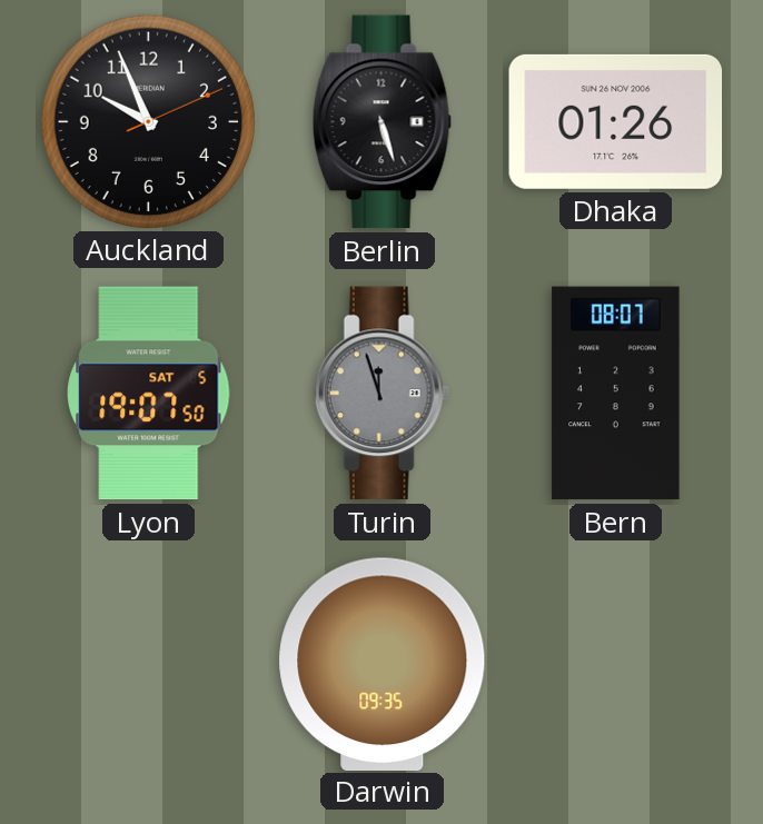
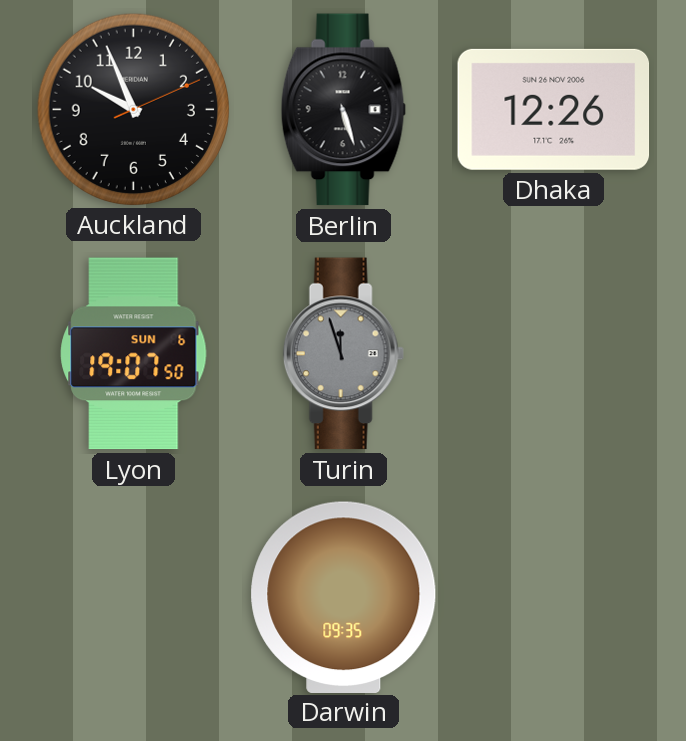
Dhaka: 01:26 -> 12:26 (554, 109)
Lyon date: SAT 5 -> SUN 6 (134, 354)
Bern: 08:07 -> none (616, 394)
